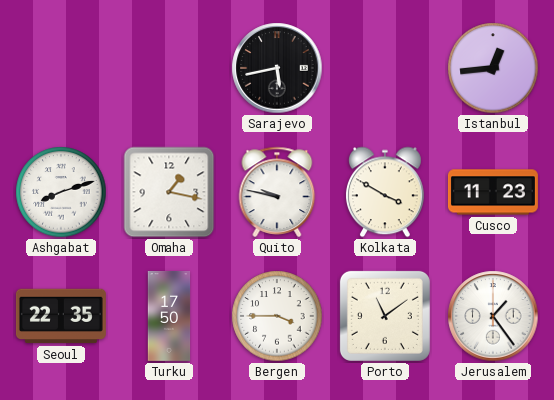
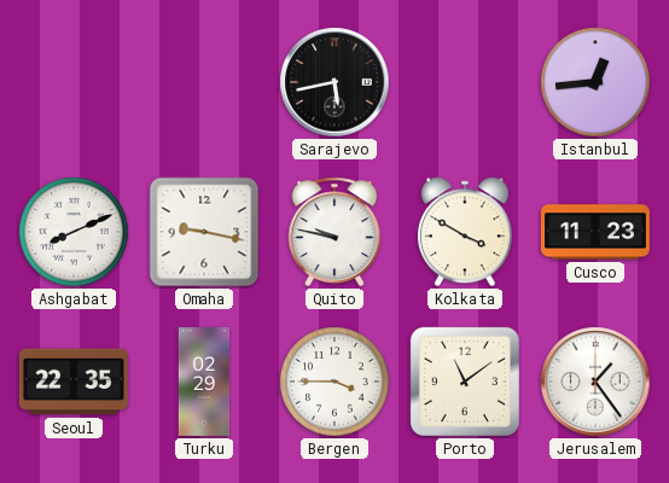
Ashgabat: 8:12 -> 8:11 (74, 232)
Omaha: 1:17 -> 9:17 (204, 232)
Turku: 17:50 -> 02:29 (204, 382)
